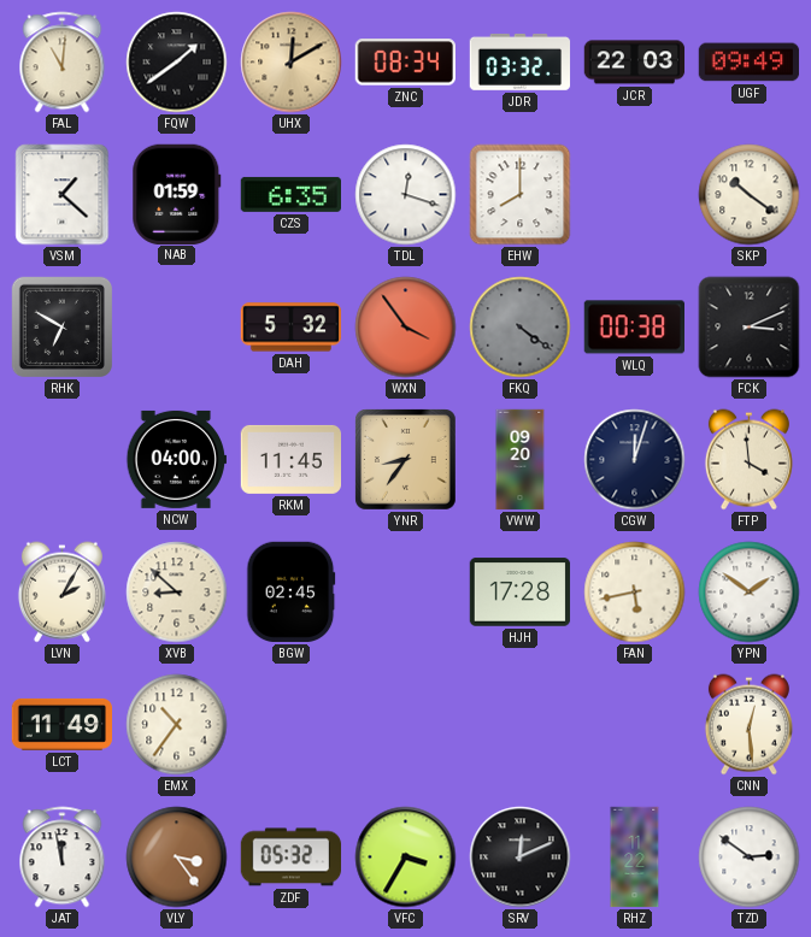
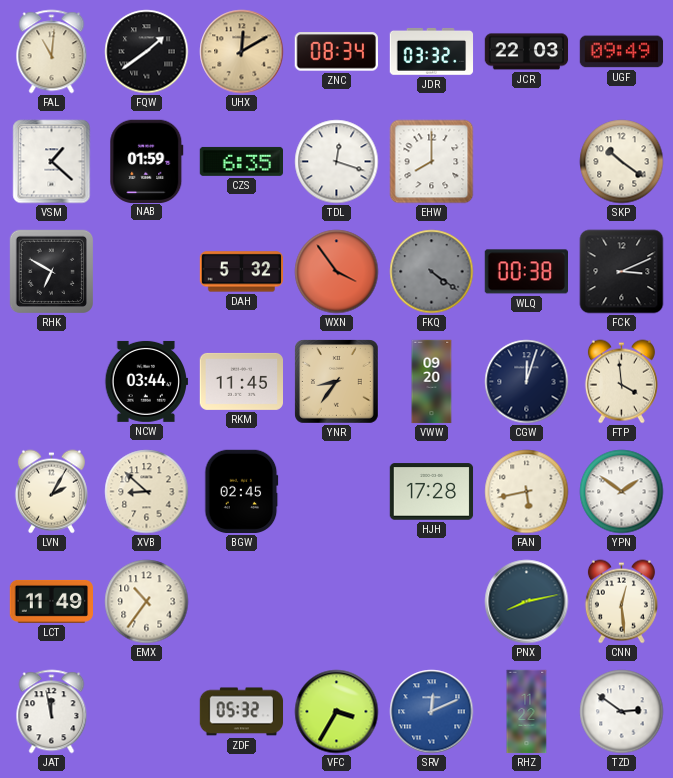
NCW: 04:00 -> 03:44 (147, 381)
PNX: none -> 8:13 (527, 602)
VLY: 3:24 -> none (177, 858)
SRV dial: black -> blue (432, 712)
